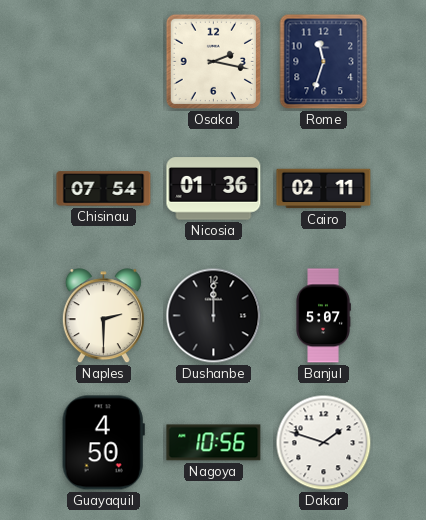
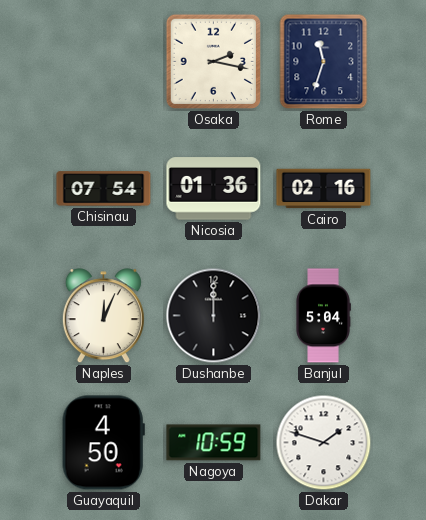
Cairo: 02:11 -> 02:16 (324, 189)
Naples: 2:30 -> 12:04 (103, 316)
Banjul: 5:07 -> 5:04 (323, 316)
Nagoya: 10:56 -> 10:59 (214, 443)
